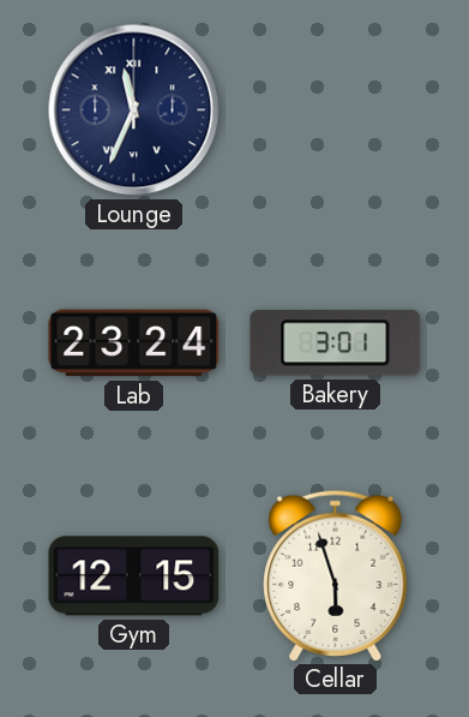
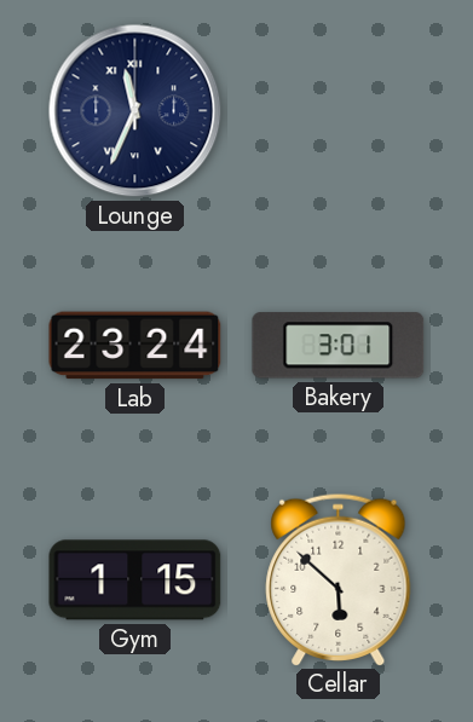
Gym: 12:15 -> 1:15 (135, 581)
Cellar: 5:57 -> 5:52 (339, 579)
